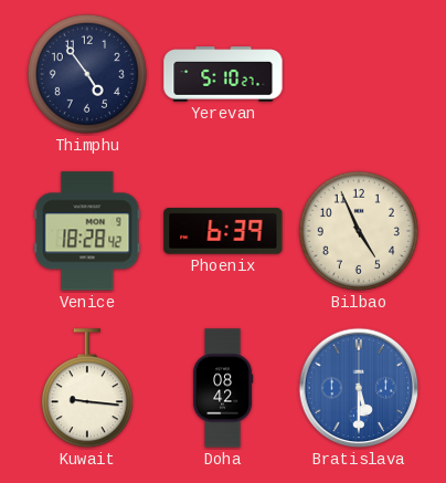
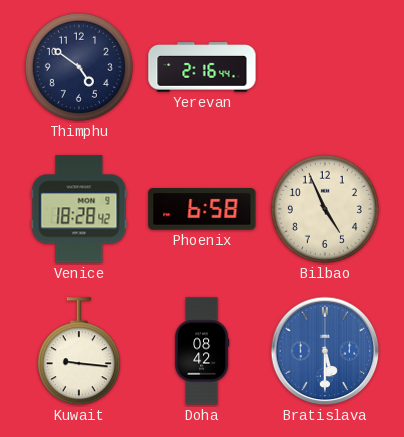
Thimphu: 4:54 -> 4:51 (79, 67)
Yerevan: 5:10 -> 2:16 (202, 67)
Phoenix: 6:39 -> 6:58 (202, 209)
